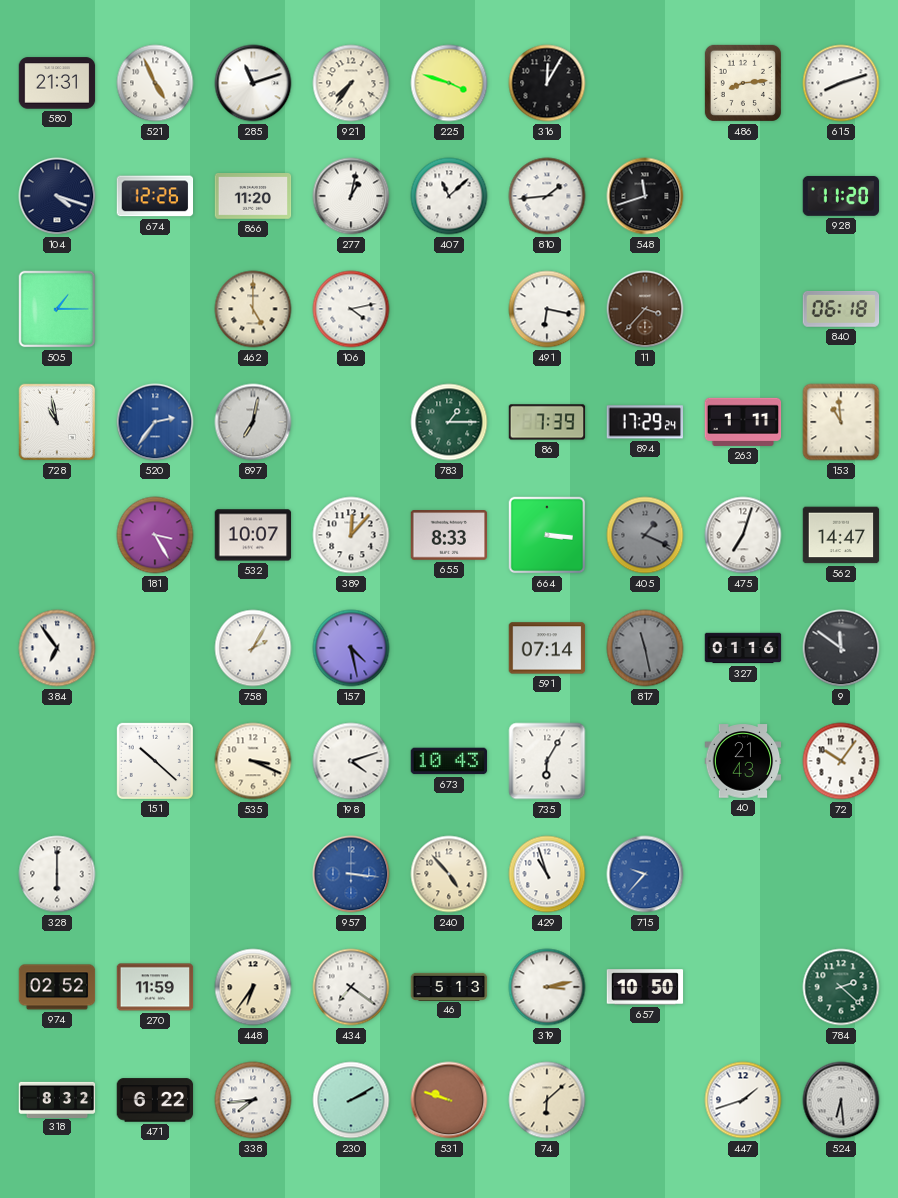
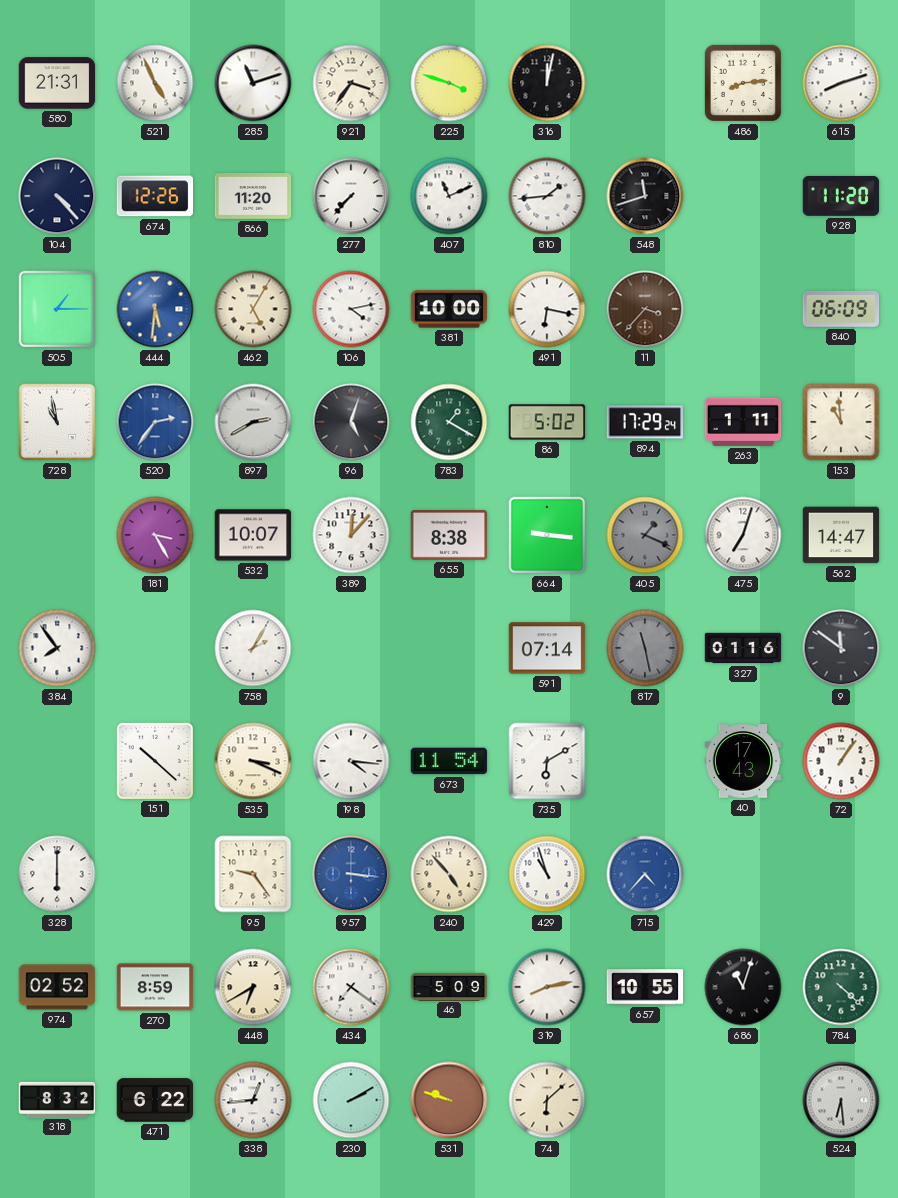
921: 7:36 -> 3:36 (351, 83)
316: 12:05 -> 12:02 (547, 83)
104: 4:18 -> 4:23 (57, 196)
277: 1:02 -> 7:37 (351, 196)
407: 11:08 -> 11:11 (449, 196)
444: none -> 5:31 (155, 309)
462: 5:00 -> 5:05 (253, 309)
381: none -> 10:00 (449, 309)
840: 06:18 -> 06:09 (841, 309)
897: 7:02 -> 2:40 (253, 422)
96: none -> 5:03 (351, 422)
783: 1:15 -> 1:20 (449, 422)
86: 7:39 -> 5:02 (547, 422)
655: 8:33 -> 8:38 (449, 535)
664: 3:16 -> 9:16 (547, 535)
384: 6:54 -> 7:54 (57, 648)
157: 4:28 -> none (351, 648)
198: 4:12 -> 4:16 (351, 761)
673: 10:43 -> 11:54 (449, 761)
735: 6:05 -> 6:10 (547, 761)
40: 21:43 -> 17:43 (743, 761)
72: 10:06 -> 1:06 (841, 761)
95: none -> 9:24 (253, 874)
715: 9:37 -> 4:37 (645, 874)
270: 11:59 -> 8:59 (155, 987)
448: 6:36 -> 6:40 (253, 987)
46: 5:13 -> 5:09 (449, 986)
319: 3:13 -> 8:13 (547, 987)
657: 10:50 -> 10:55 (645, 987)
686: none -> 11:03 (743, 987)
784: 2:22 -> 4:22 (841, 987)
338: 7:44 -> 12:44 (253, 1100)
447: 1:42 -> none (743, 1100)
